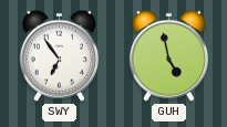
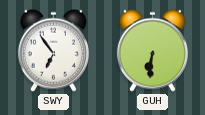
GUH: 4:58 -> 6:31 (152, 50)
